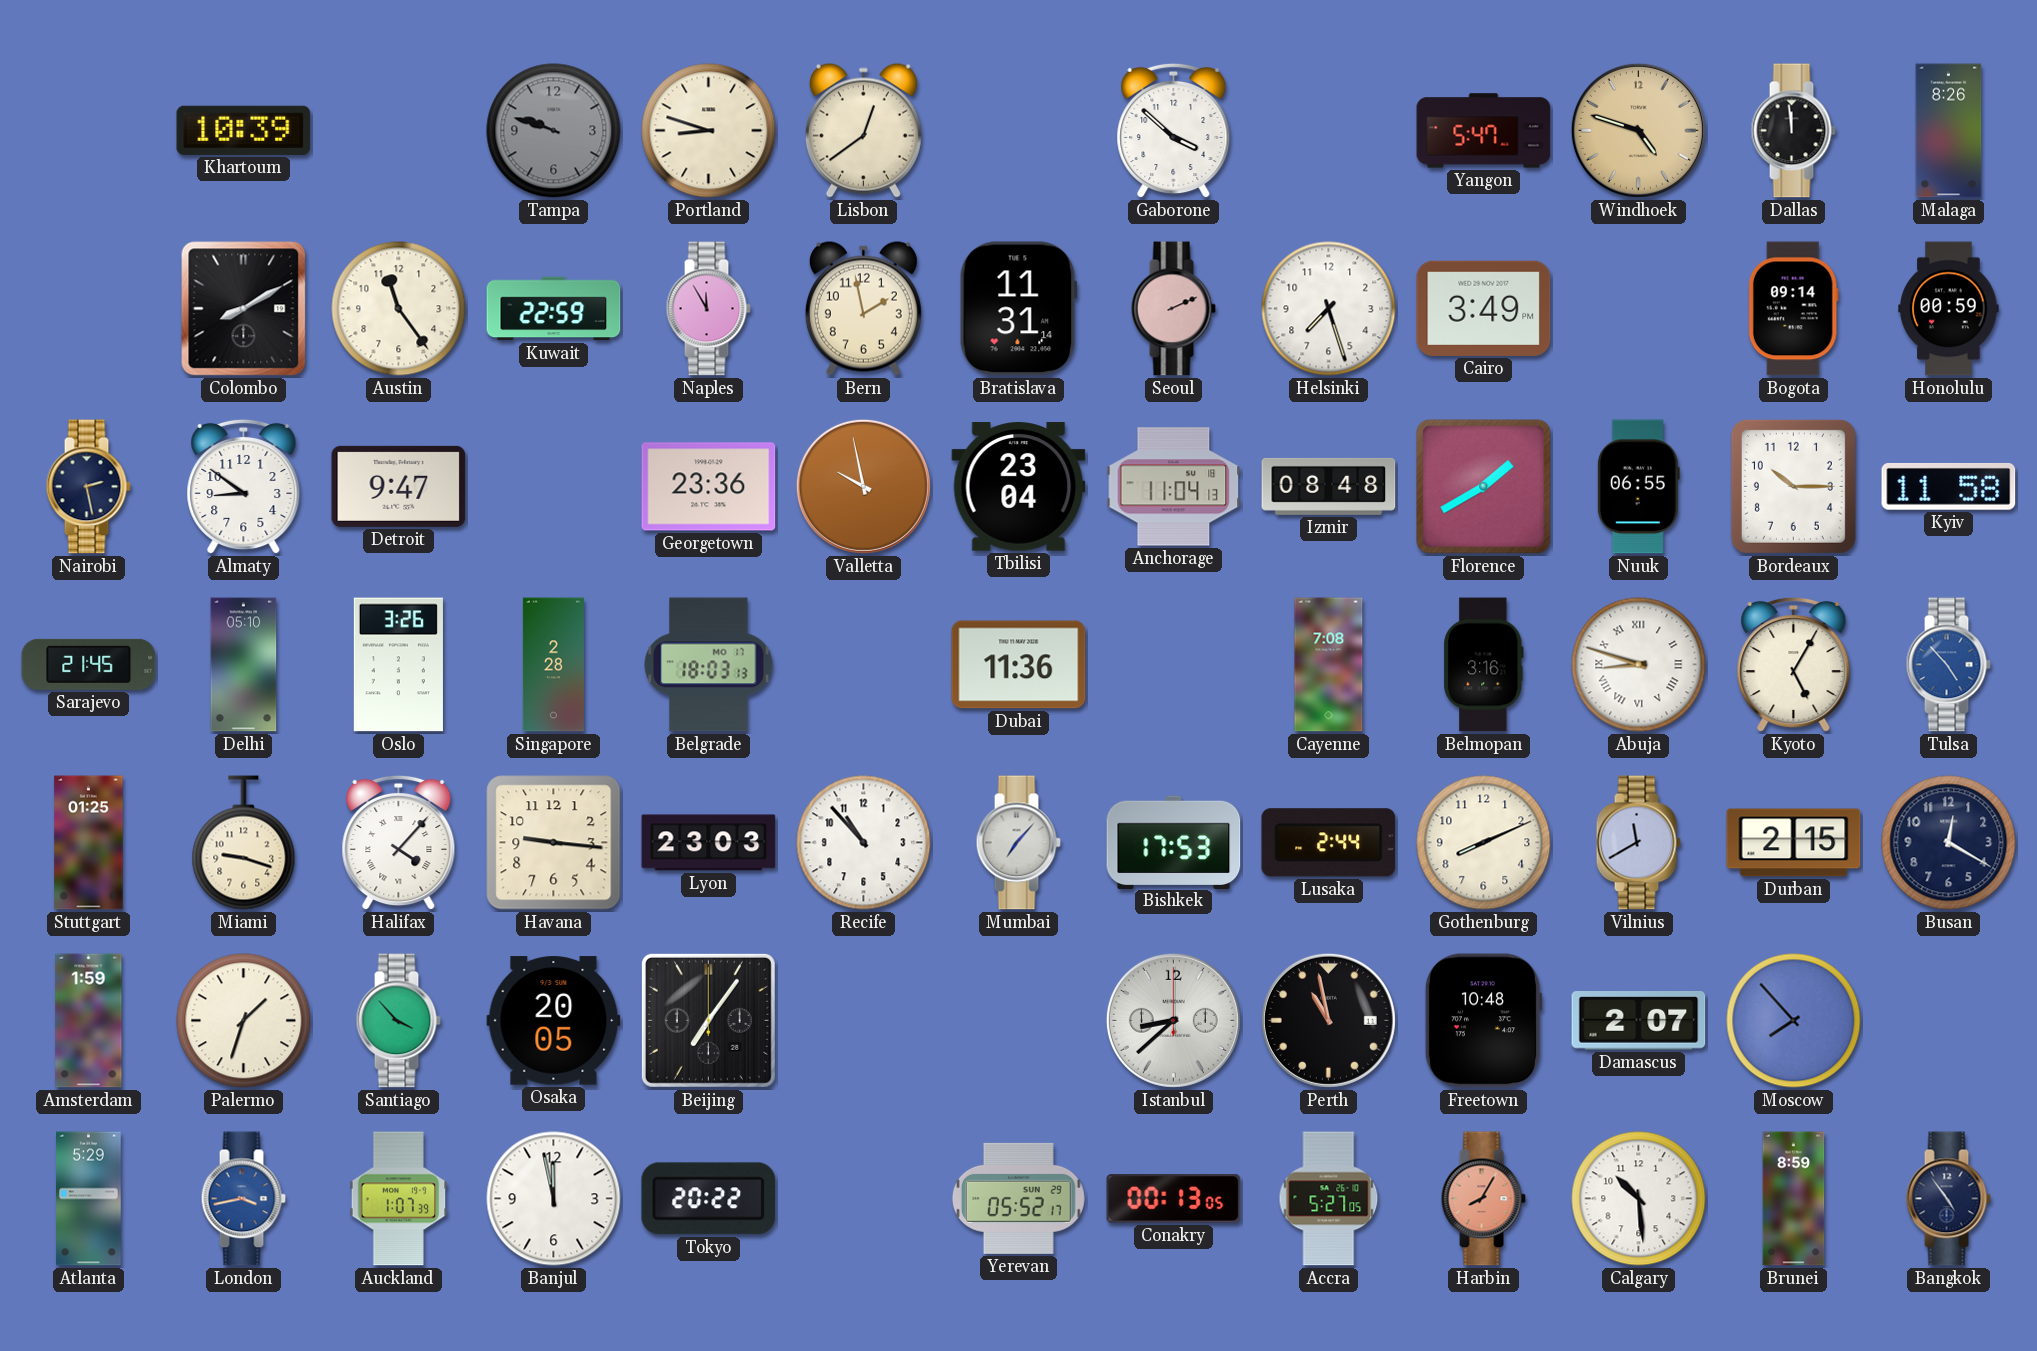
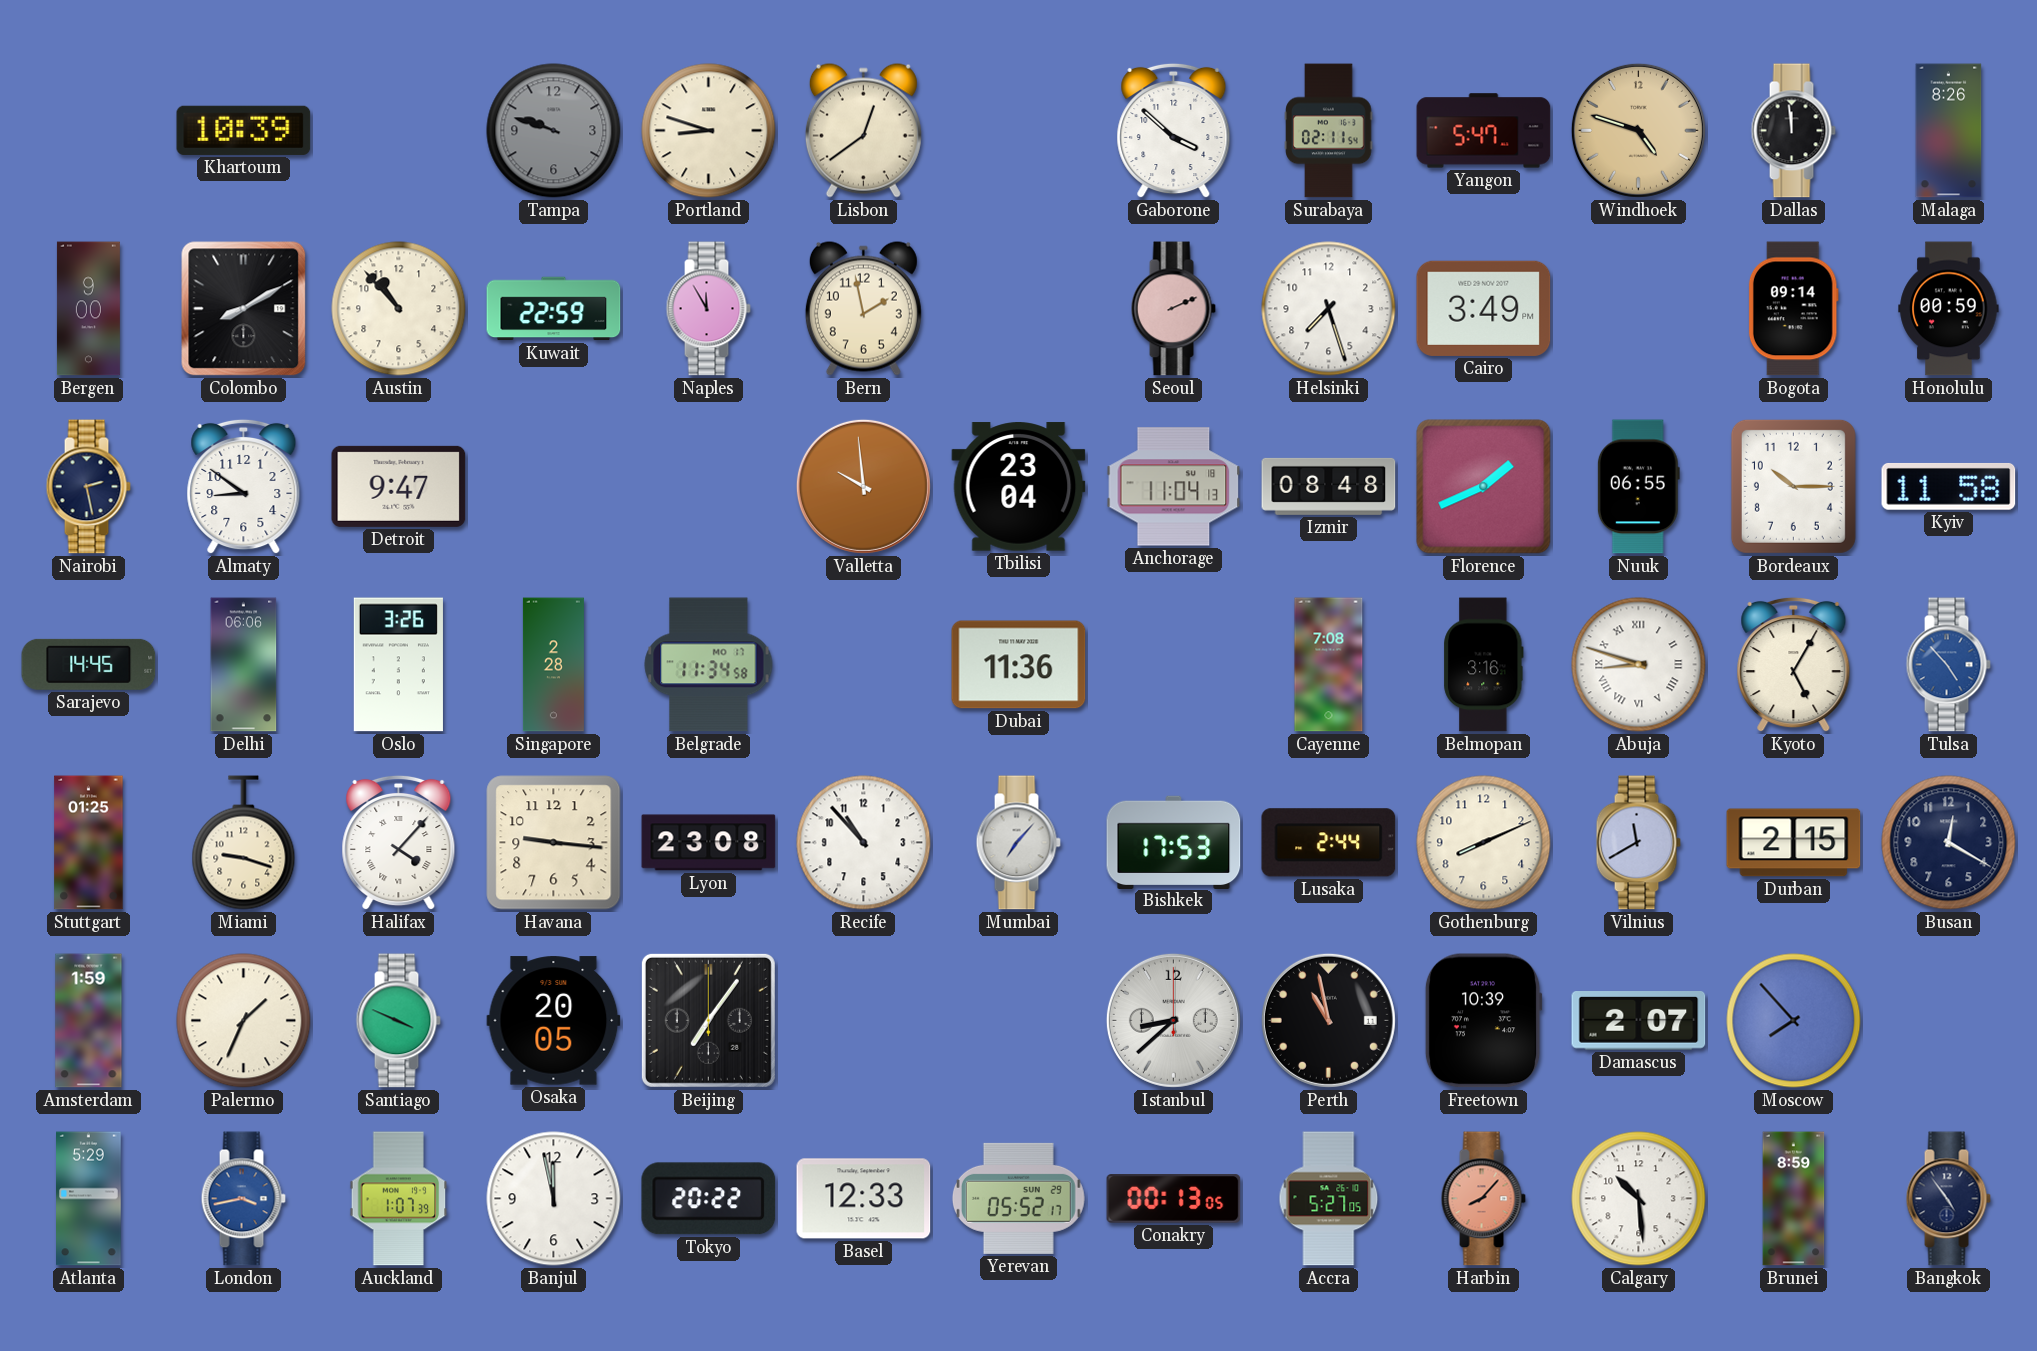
Surabaya: none -> 02:11 (1329, 131)
Bergen: none -> 9:00 (88, 309)
Austin: 11:24 -> 10:53 (399, 309)
Bratislava: 11:31 -> none (1018, 309)
Georgetown: 23:36 -> none (709, 487)
Valletta: 9:58 -> 9:59 (863, 486)
Florence: 1:40 -> 1:41 (1484, 487)
Sarajevo: 21:45 -> 14:45 (89, 664)
Delhi: 05:10 -> 06:06 (244, 665)
Belgrade: 18:03 -> 11:34 (709, 665)
Lyon: 23:03 -> 23:08 (709, 843)
Palermo: 1:33 -> 1:34 (244, 1021)
Santiago: 3:53 -> 3:49 (398, 1021)
Freetown: 10:48 -> 10:39 (1483, 1021)
Basel: none -> 12:33 (864, 1199)
Harbin: 8:05 -> 8:07 (1483, 1199)
